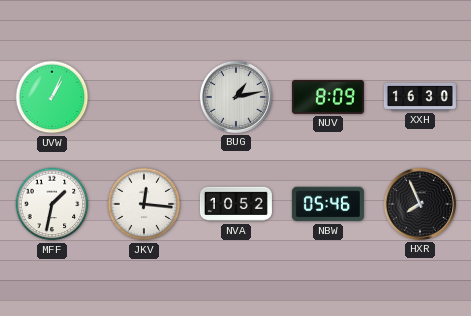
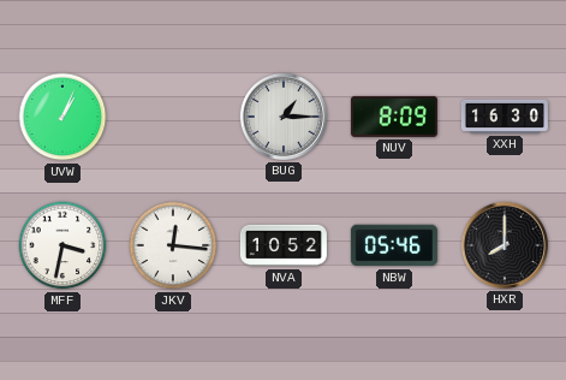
BUG: 1:13 -> 1:15 (284, 117)
MFF: 1:32 -> 3:32 (62, 245)
HXR: 7:56 -> 8:00 (505, 245)
